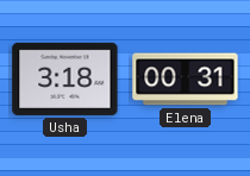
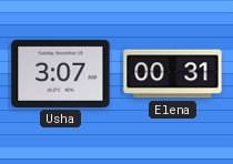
Usha: 3:18 -> 3:07 (61, 73)
